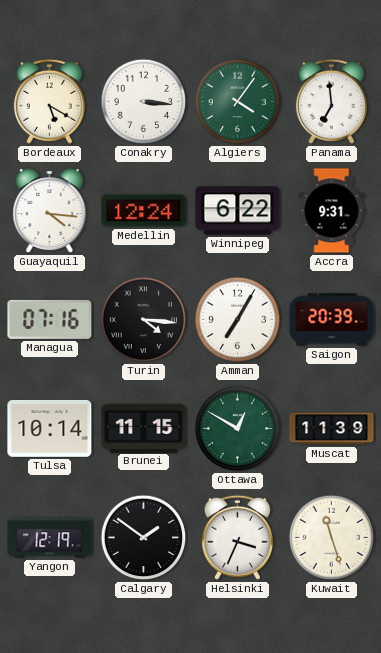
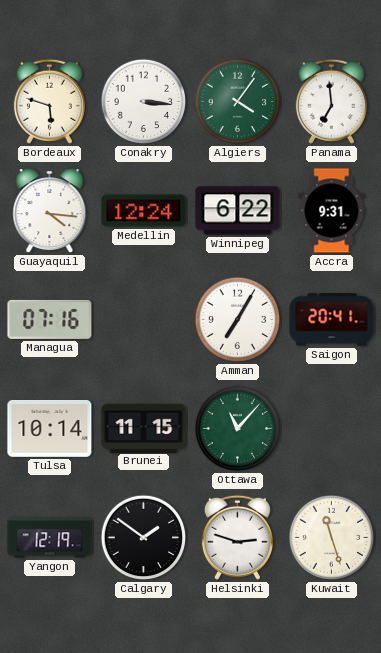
Bordeaux: 5:20 -> 5:48 (49, 101)
Turin: 4:16 -> none (144, 320)
Saigon: 20:39 -> 20:41 (332, 320)
Ottawa: 12:50 -> 11:07 (238, 429)
Muscat: 11:39 -> none (332, 429)
Helsinki: 3:34 -> 2:48 (237, 537)
